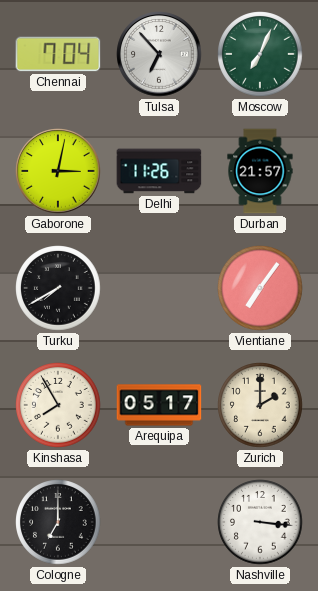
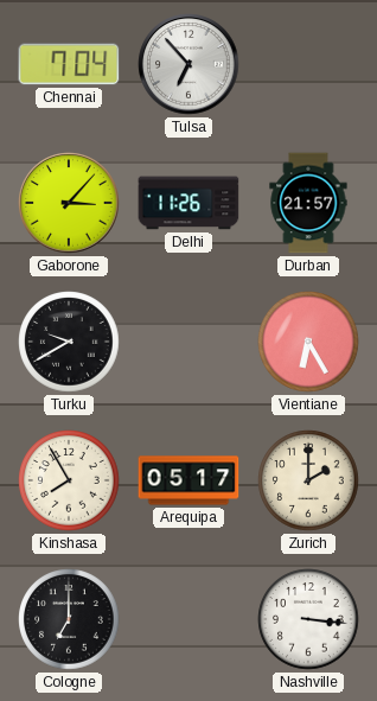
Moscow: 7:04 -> none (260, 54)
Gaborone: 3:02 -> 3:07 (69, 203)
Turku: 7:40 -> 9:40 (69, 342)
Vientiane: 7:06 -> 6:25 (308, 342)
